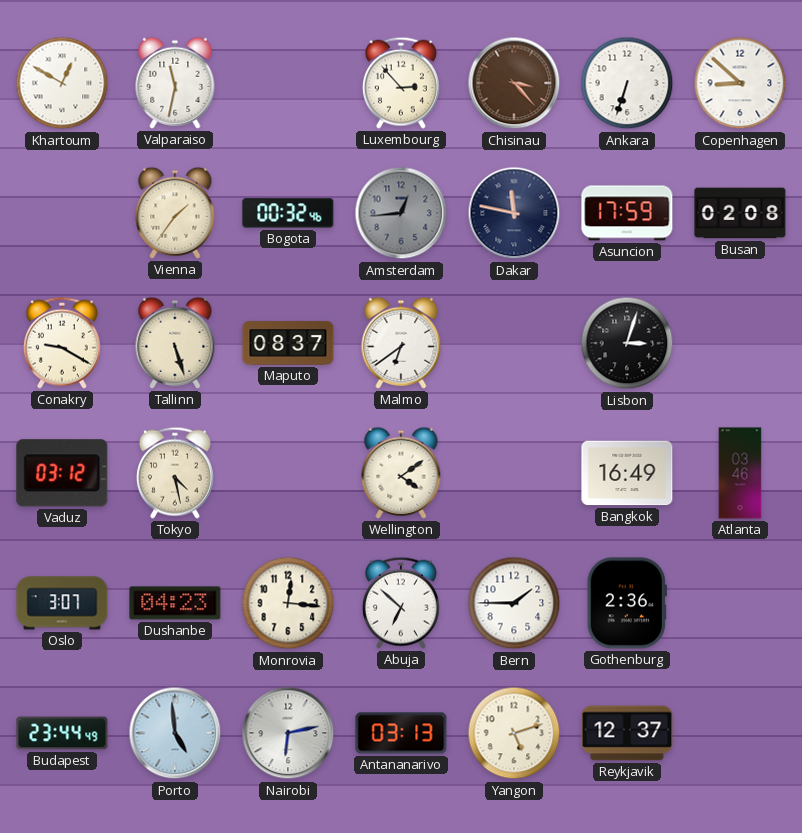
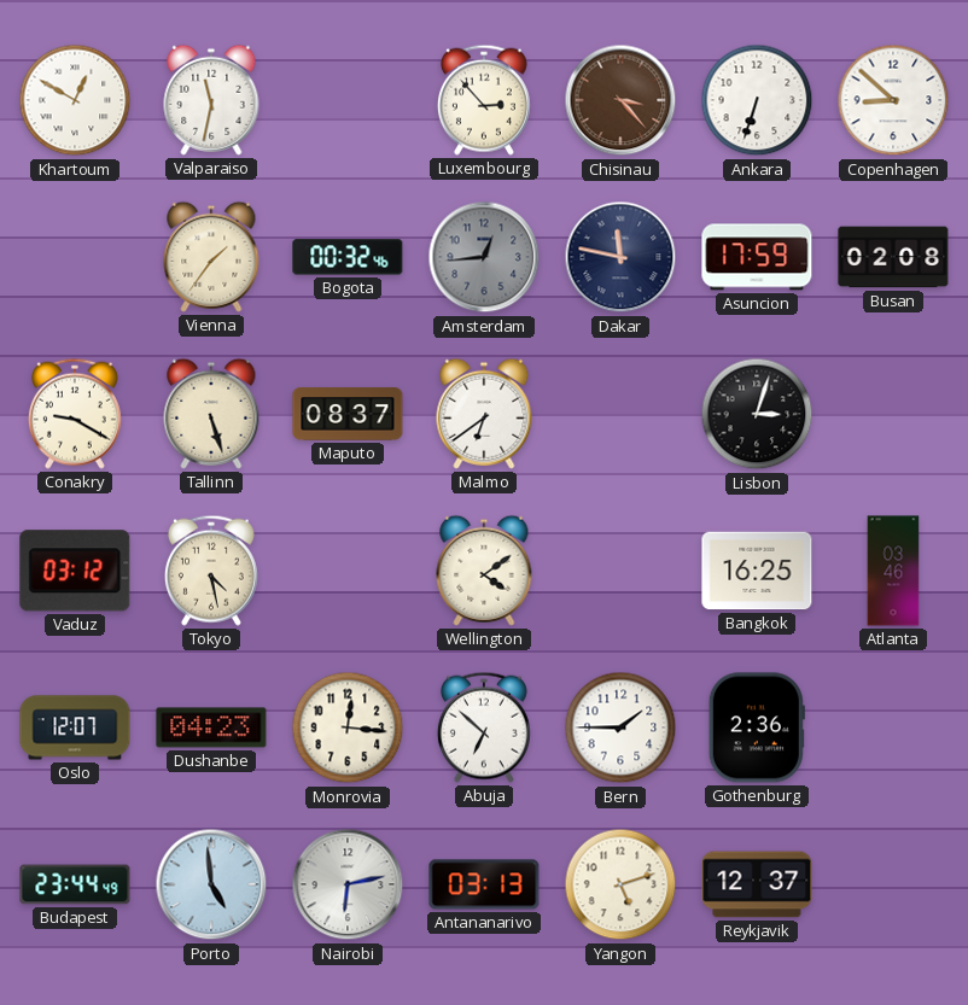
Bangkok: 16:49 -> 16:25 (757, 571)
Oslo: 3:07 -> 12:07 (75, 728)
